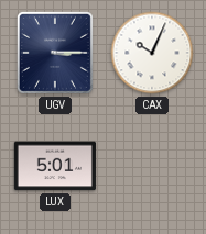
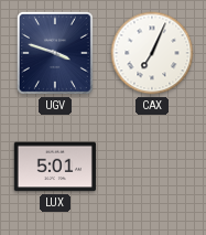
UGV: 3:15 -> 3:48 (55, 53)
CAX: 10:04 -> 7:04 (152, 53)
